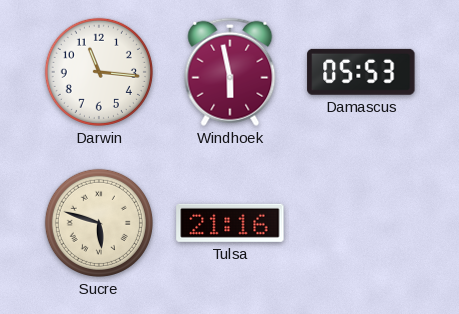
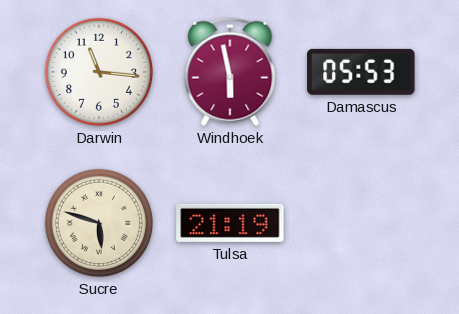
Tulsa: 21:16 -> 21:19 (230, 223)
